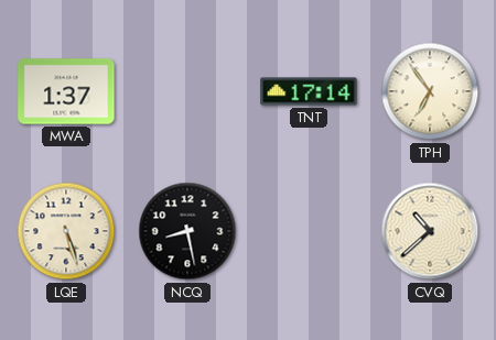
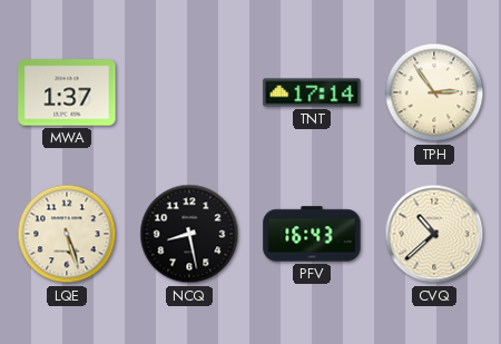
TPH: 6:54 -> 2:54 (434, 92)
PFV: none -> 16:43 (312, 234)
